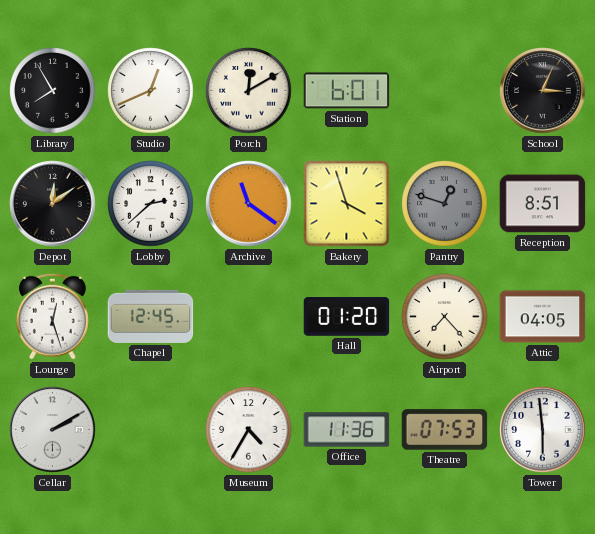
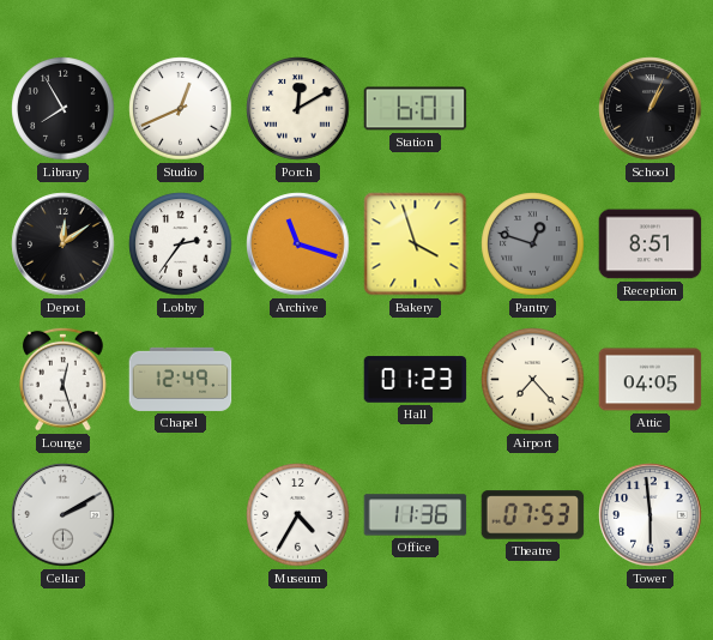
School: 3:04 -> 1:04 (651, 109)
Lobby: 2:38 -> 2:36 (181, 244)
Archive: 11:21 -> 11:18 (298, 244)
Chapel: 12:45 -> 12:49 (181, 379)
Hall: 01:20 -> 01:23 (416, 380)
